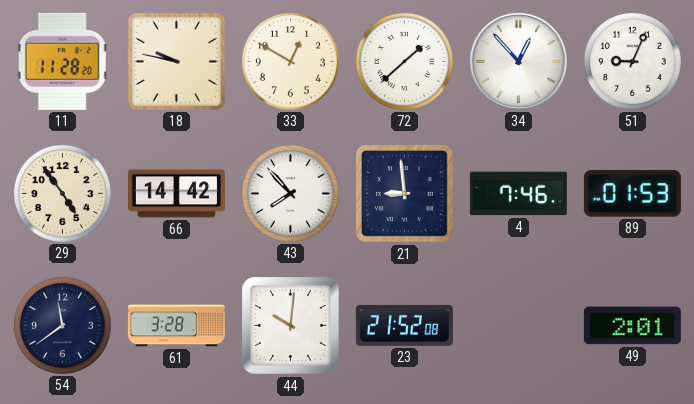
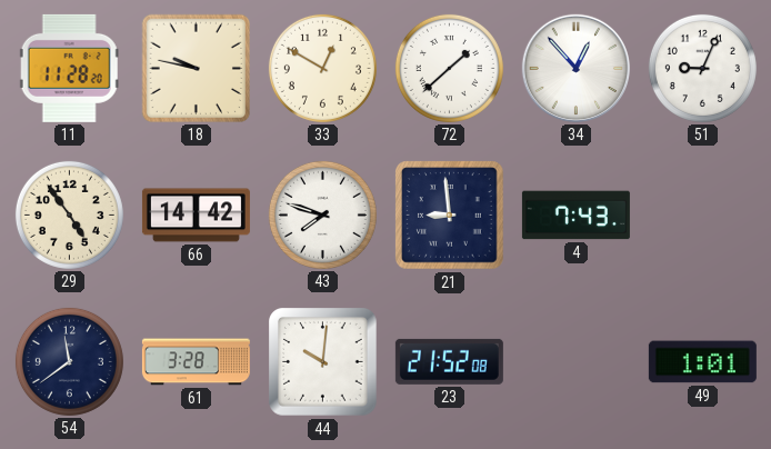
43: 7:53 -> 7:48 (322, 214)
4: 7:46 -> 7:43 (575, 216)
89: 01:53 -> none (632, 194)
49: 2:01 -> 1:01 (702, 362)
